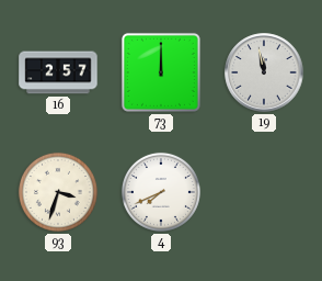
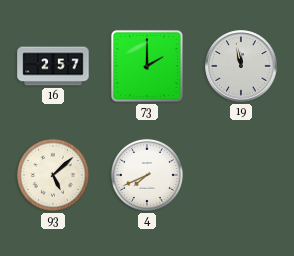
73: 12:00 -> 2:00 (147, 66)
93: 3:33 -> 5:08 (53, 175)
